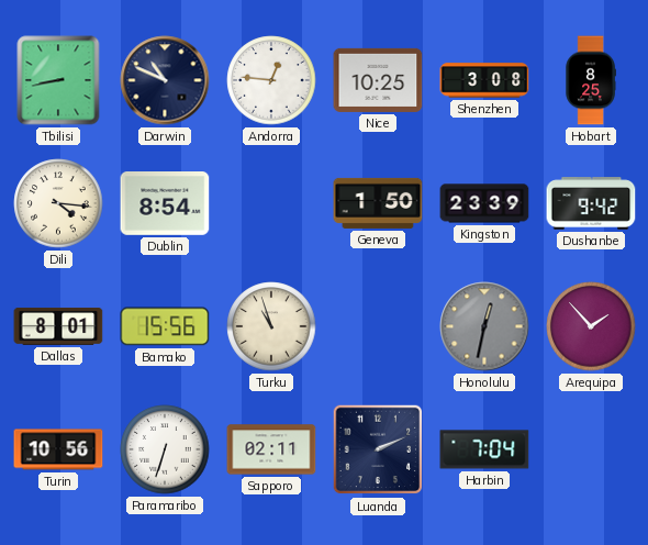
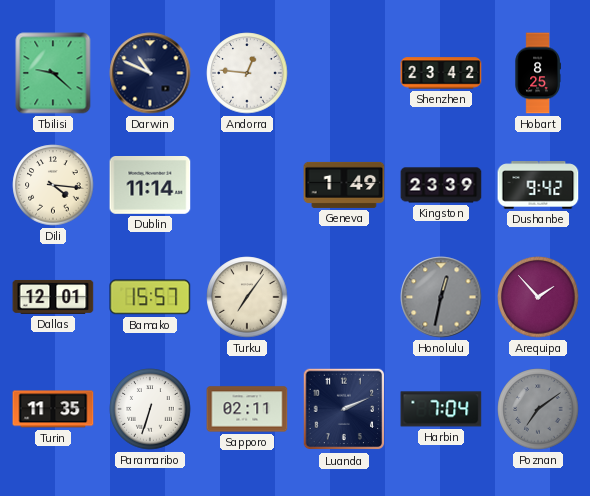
Tbilisi: 8:43 -> 9:22 (53, 73)
Nice: 10:25 -> none (378, 80)
Shenzhen: 3:08 -> 23:42 (441, 73)
Dublin: 8:54 -> 11:14 (150, 186)
Geneva: 1:50 -> 1:49 (344, 185)
Dallas: 8:01 -> 12:01 (53, 297)
Bamako: 15:56 -> 15:57 (150, 297)
Turku: 10:57 -> 7:06 (247, 297)
Turin: 10:56 -> 11:35 (53, 409)
Poznan: none -> 7:09 (538, 409)
